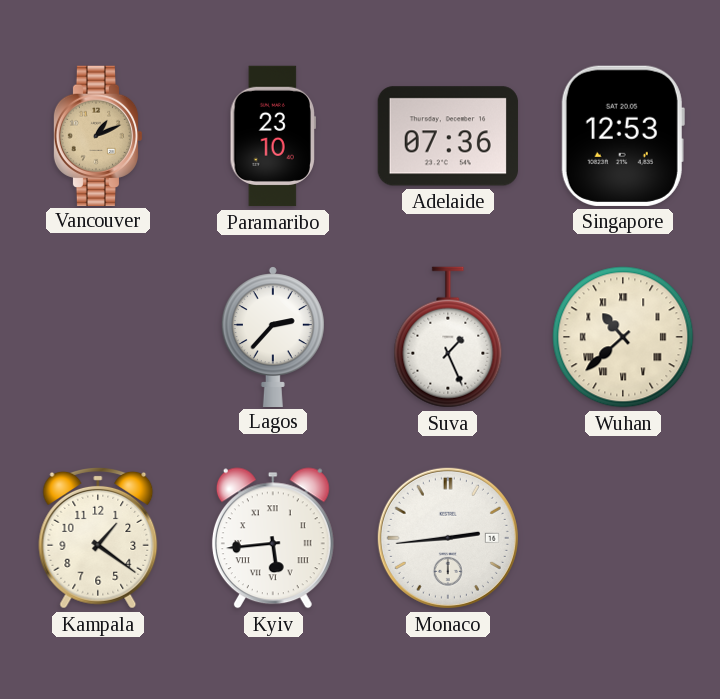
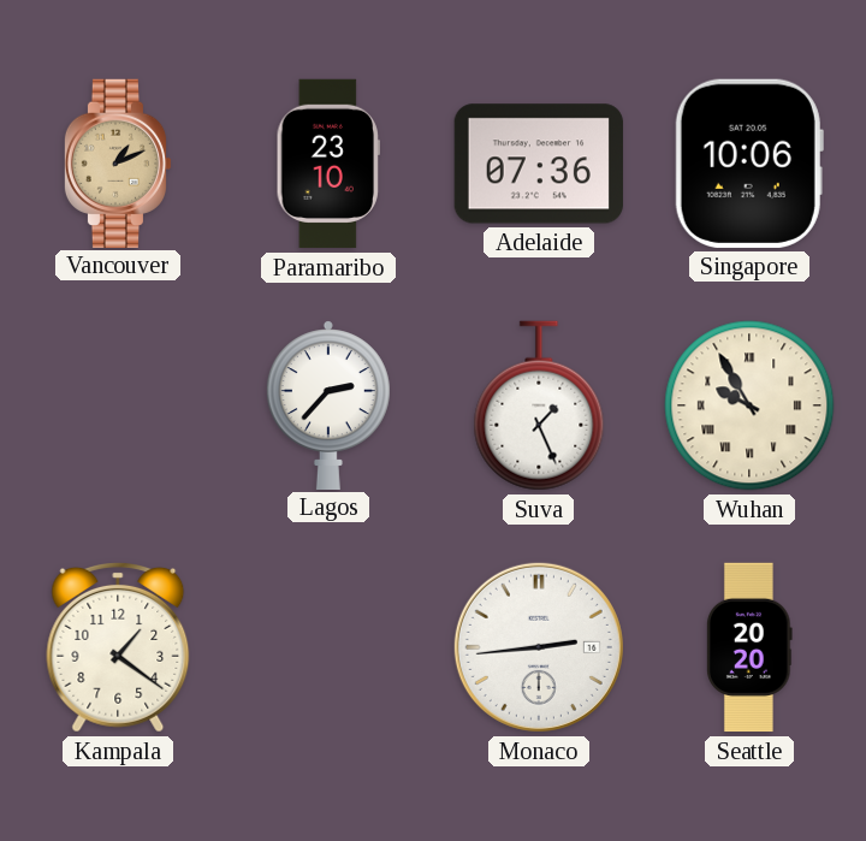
Singapore: 12:53 -> 10:06 (749, 164)
Wuhan: 10:38 -> 9:55 (749, 405)
Kyiv: 5:44 -> none (273, 538)
Seattle: none -> 20:20 (751, 647)
